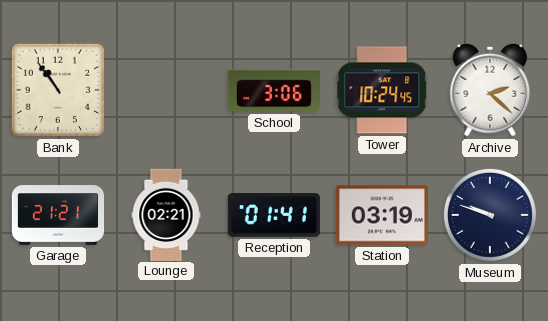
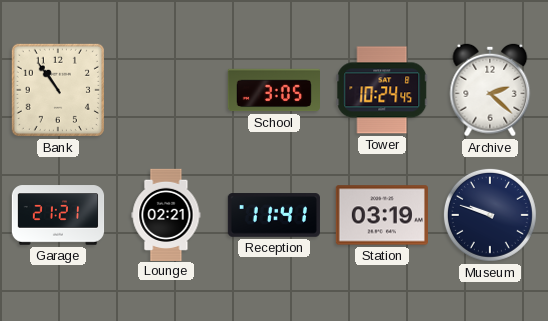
School: 3:06 -> 3:05 (273, 90)
Reception: 01:41 -> 11:41 (273, 215)
